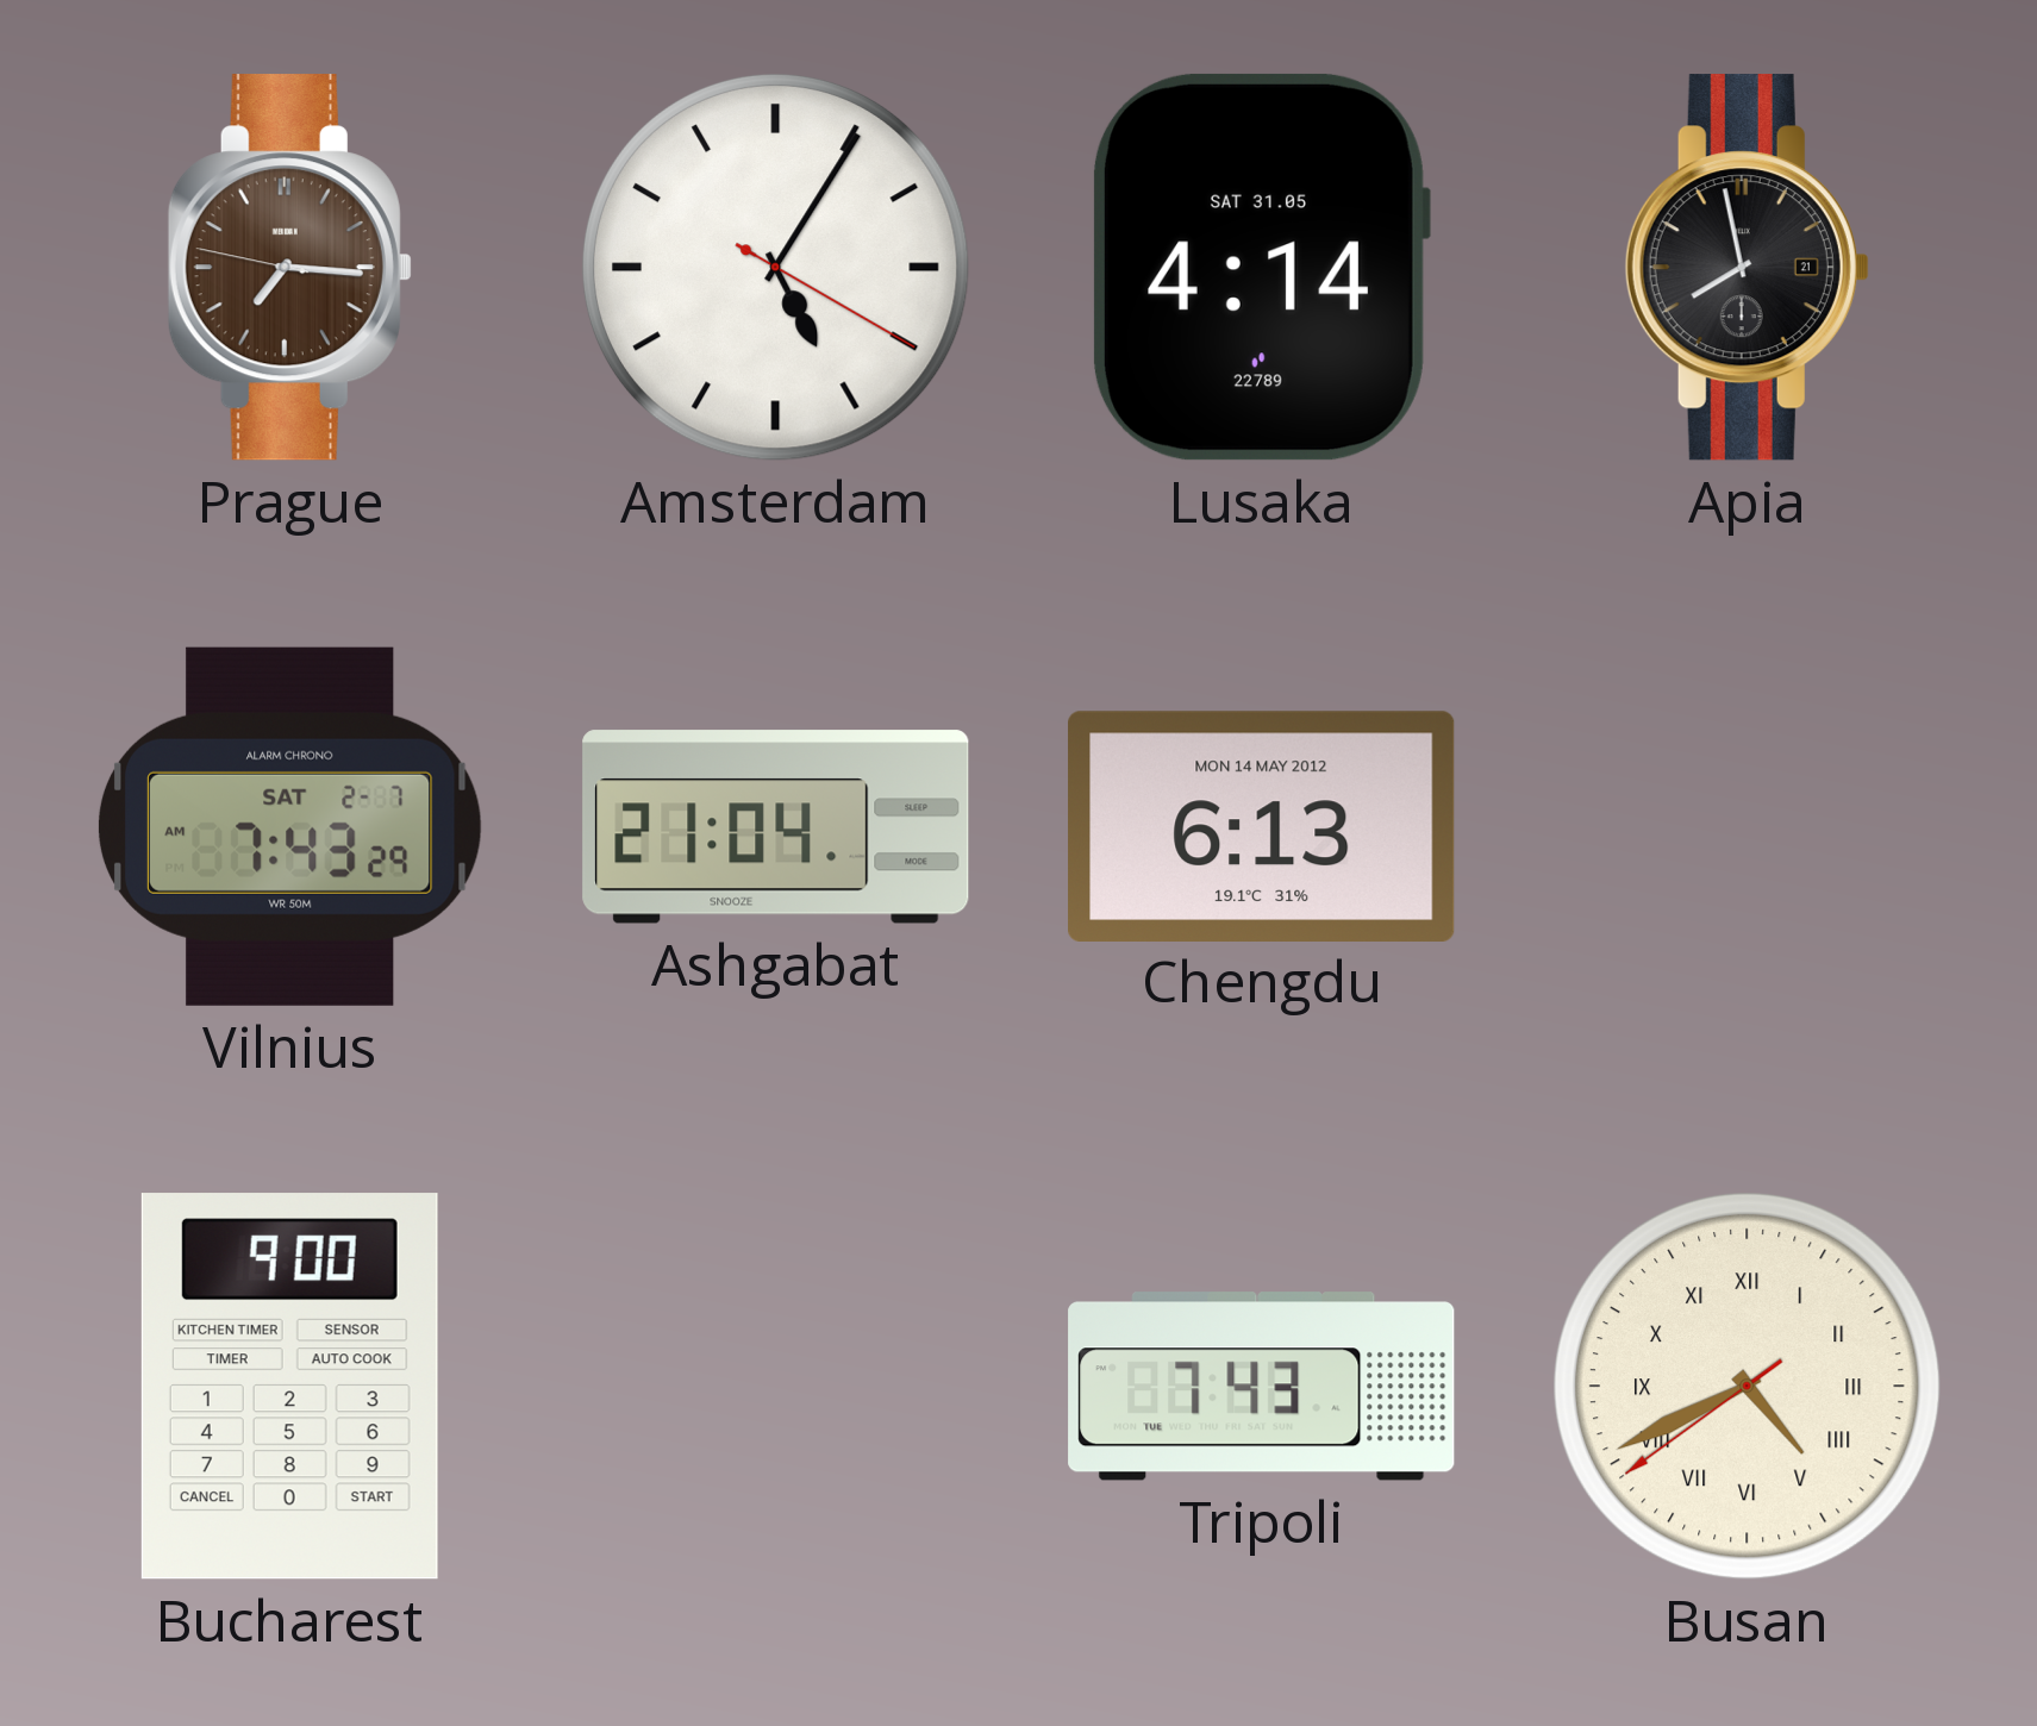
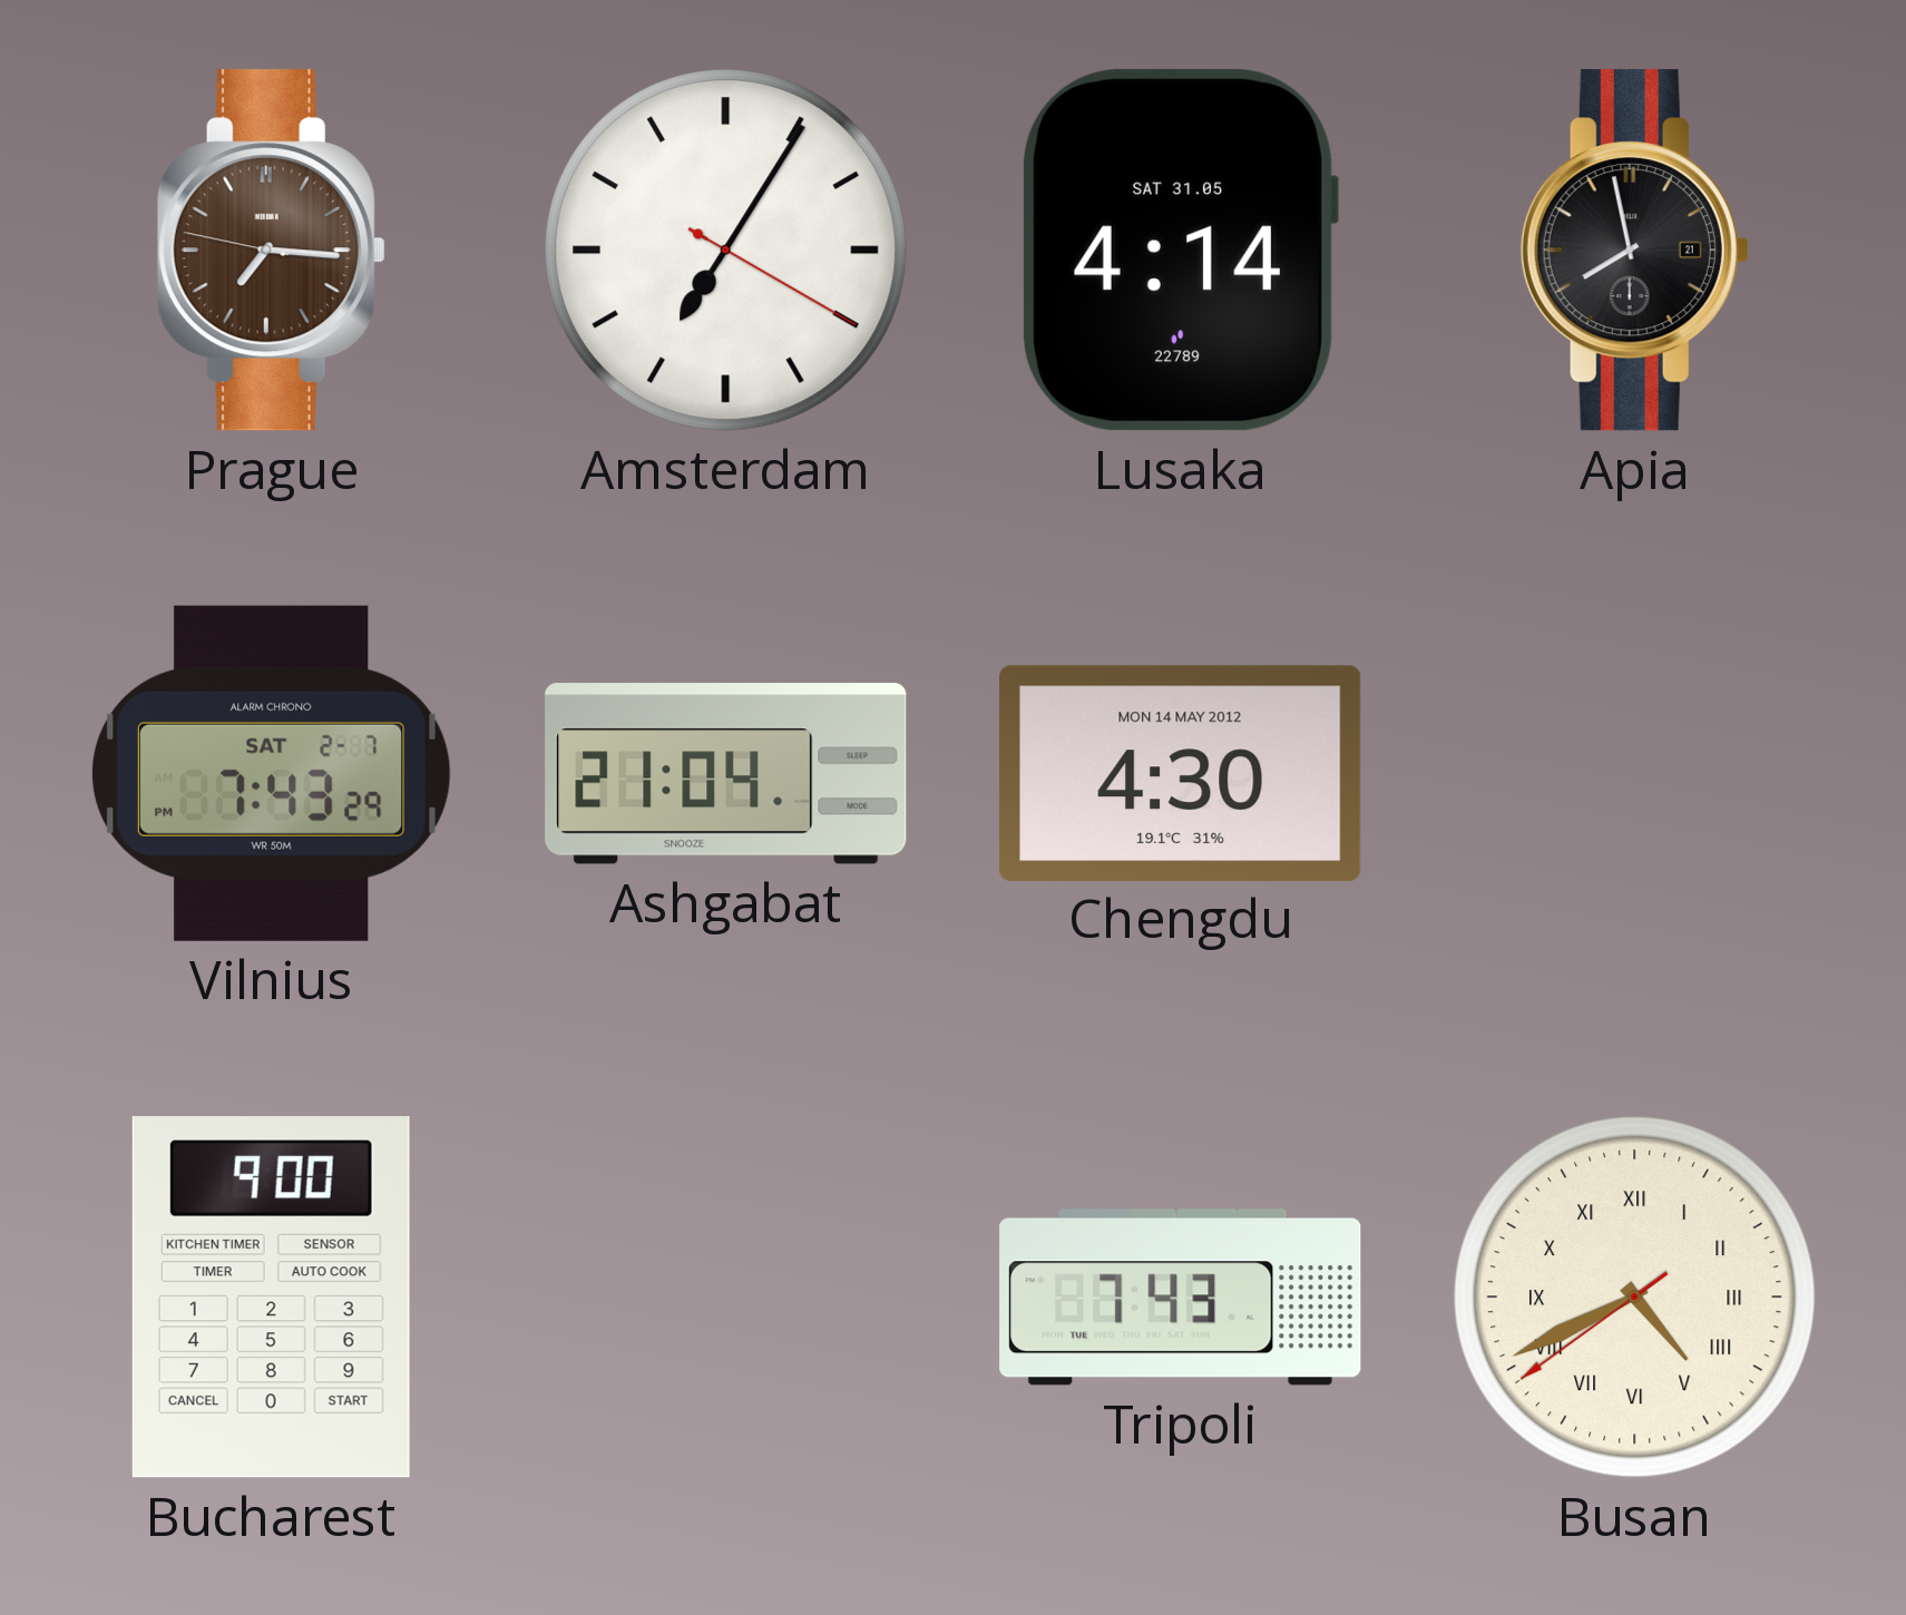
Amsterdam: 5:05 -> 7:05 (725, 249)
Vilnius: 7:43:29 AM -> 7:43:29 PM (271, 773)
Chengdu: 6:13 -> 4:30 (1181, 773)
